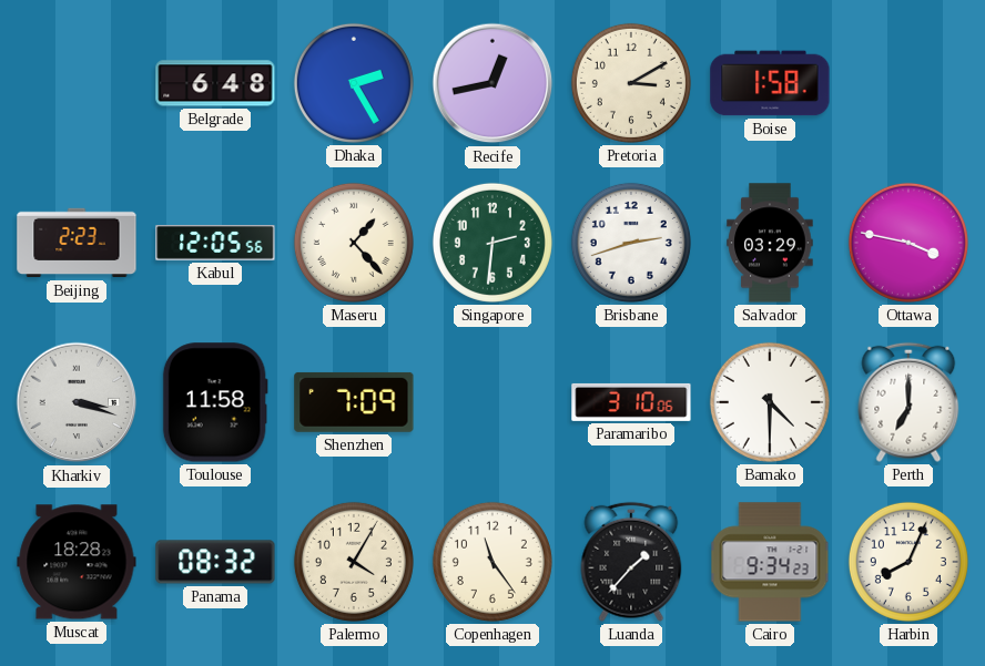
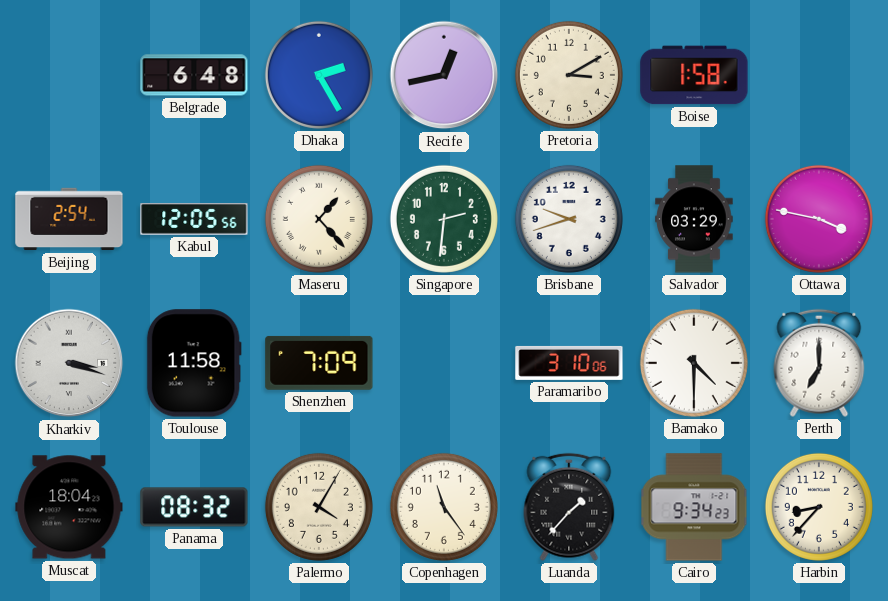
Beijing: 2:23 -> 2:54 (69, 219)
Brisbane: 2:42 -> 9:42 (569, 219)
Muscat: 18:28 -> 18:04 (69, 507)
Harbin: 8:04 -> 8:37 (819, 507)
